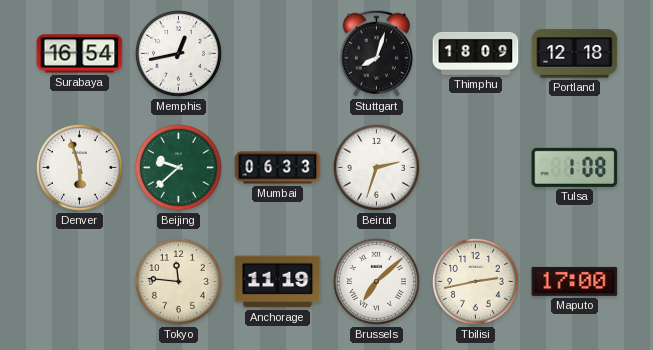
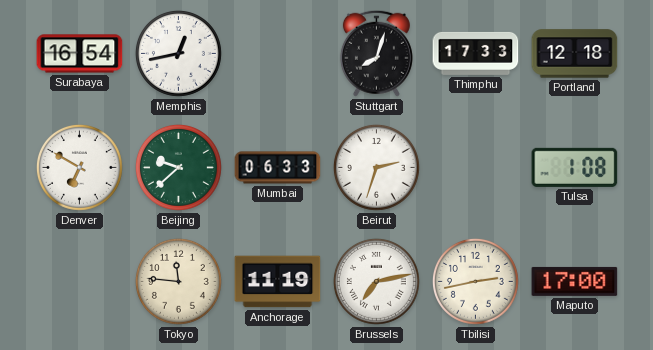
Thimphu: 18:09 -> 17:33 (476, 53)
Denver: 5:57 -> 6:50 (79, 167)
Brussels: 7:08 -> 7:13 (376, 281)
